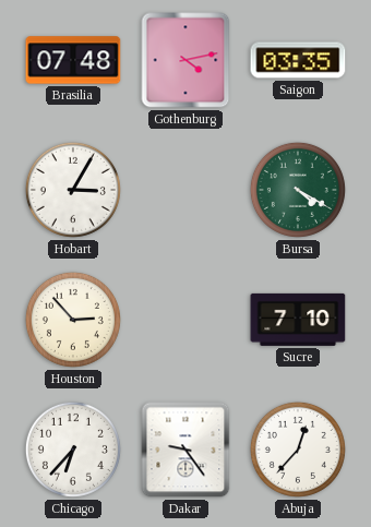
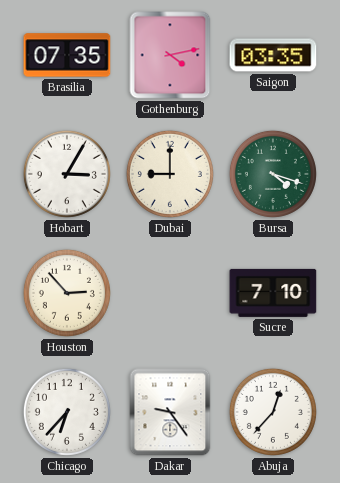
Brasilia: 07:48 -> 07:35 (67, 55)
Dubai: none -> 9:00 (170, 174)
Bursa: 4:20 -> 4:18 (273, 174)
